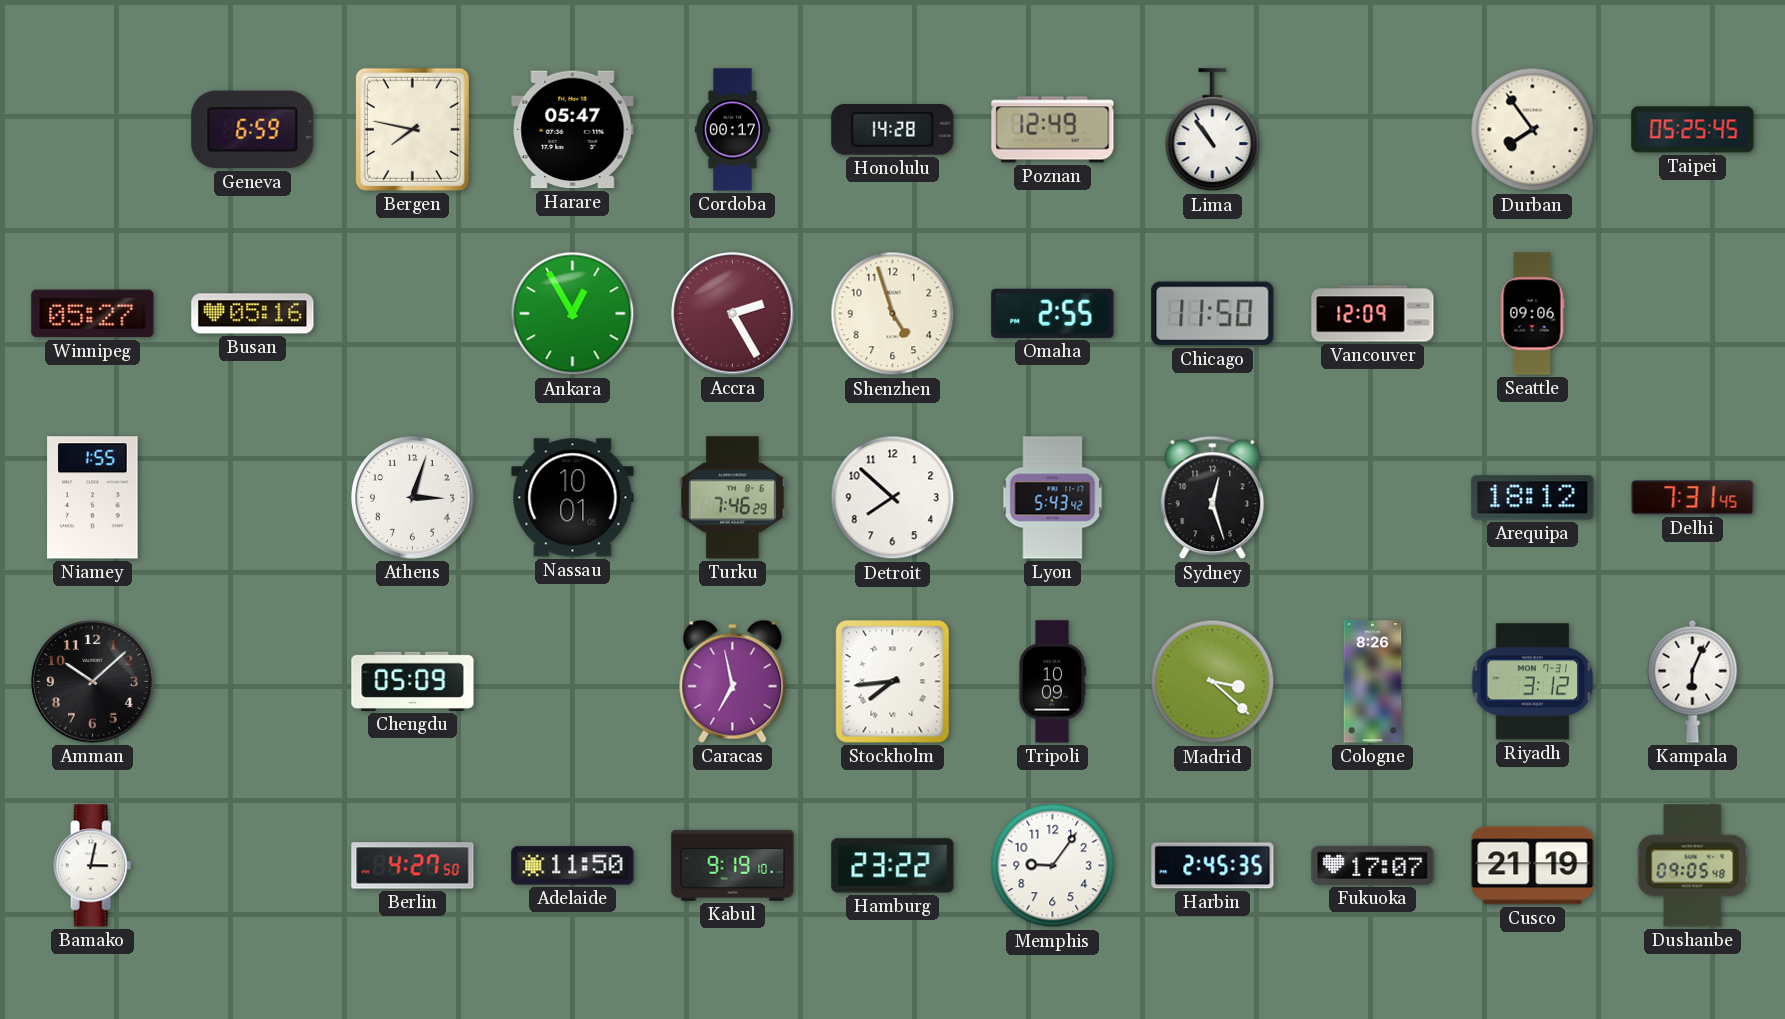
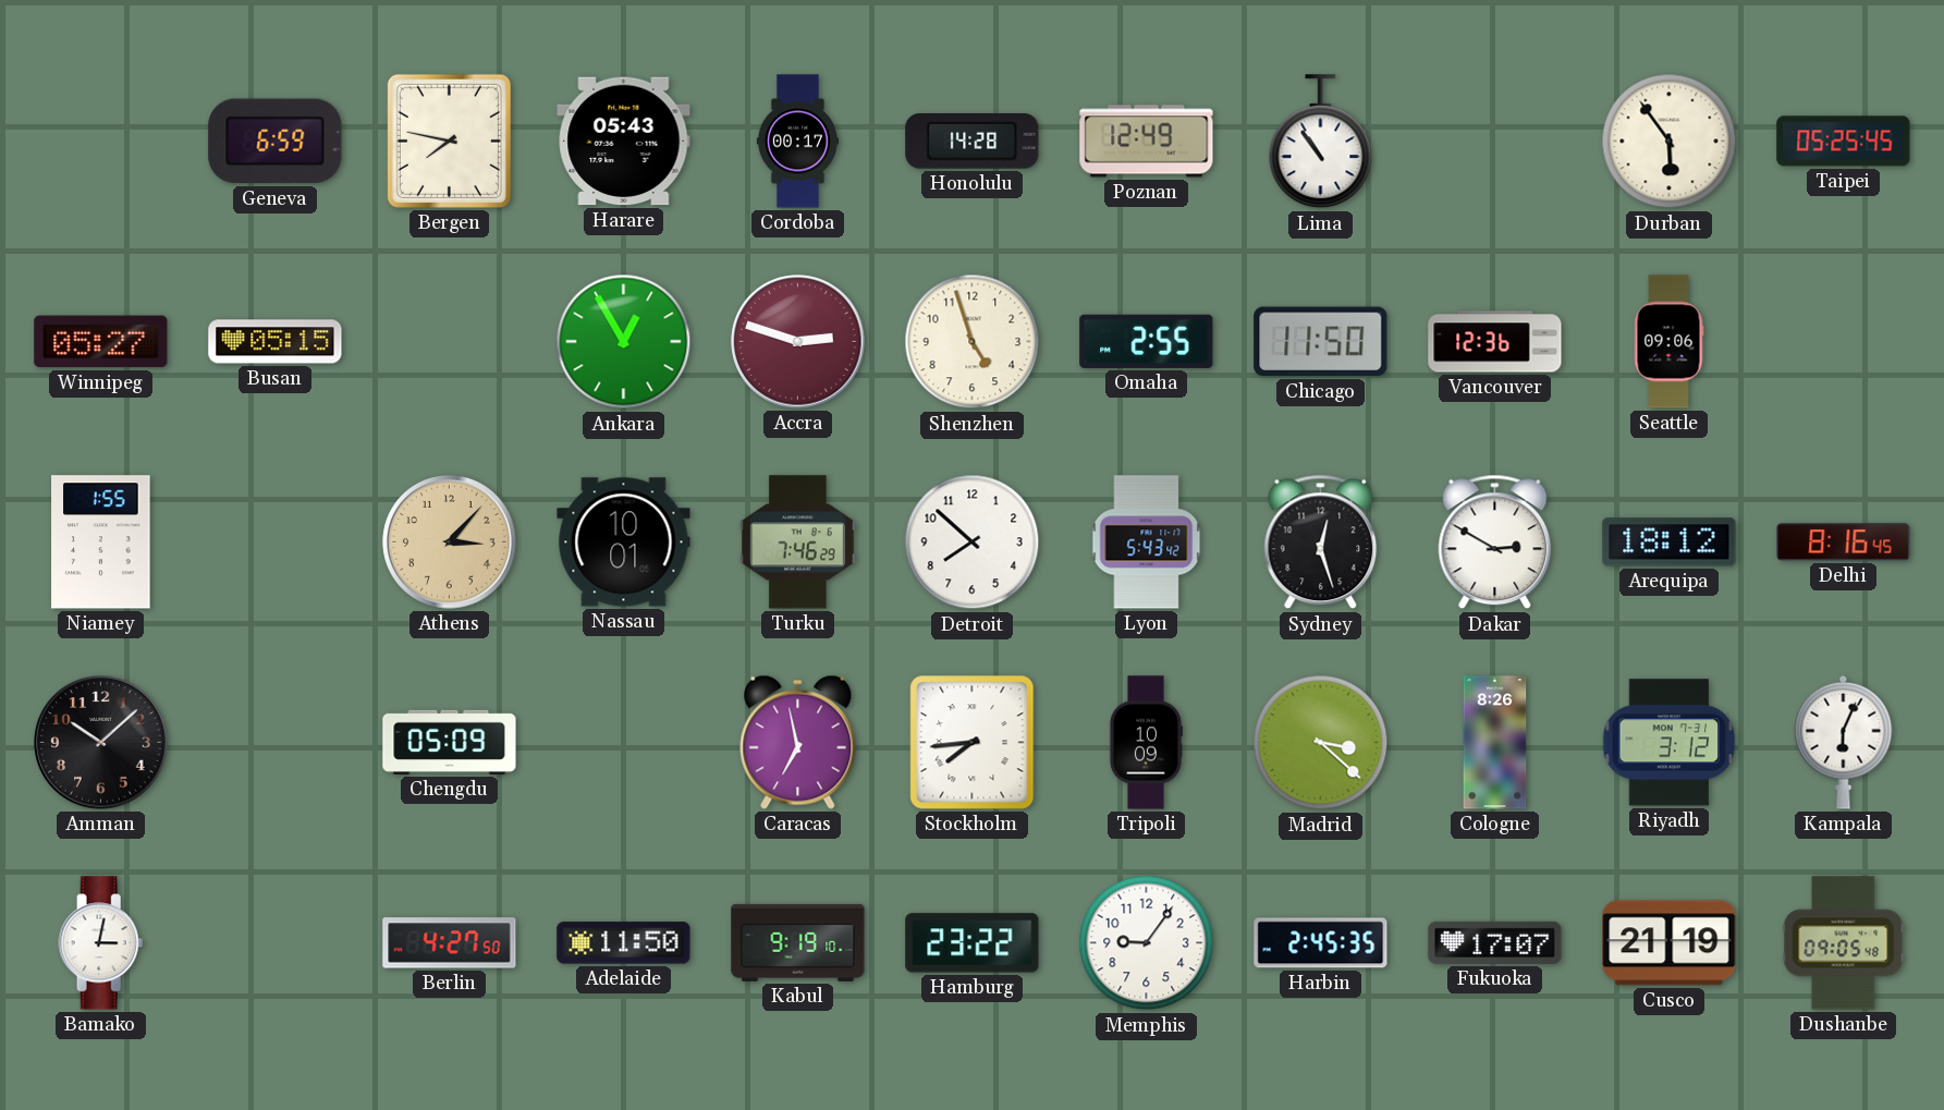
Harare: 05:47 -> 05:43 (624, 142)
Durban: 7:54 -> 5:54 (1670, 142)
Busan: 05:16 -> 05:15 (276, 342)
Accra: 2:25 -> 2:48 (798, 342)
Vancouver: 12:09 -> 12:36 (1495, 342)
Athens: 3:03 -> 3:07 (450, 542)
Athens dial: white -> champagne (450, 542)
Dakar: none -> 2:50 (1495, 542)
Delhi: 7:31 -> 8:16 (1844, 542)
